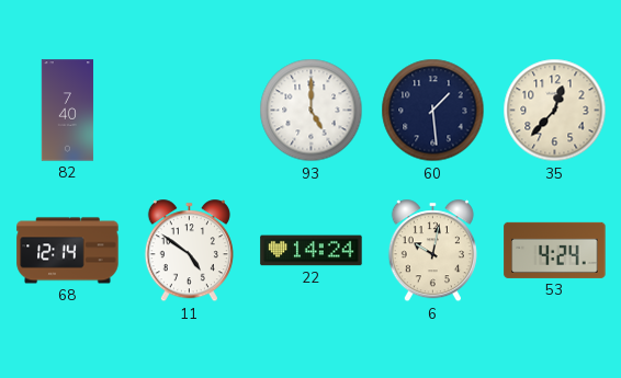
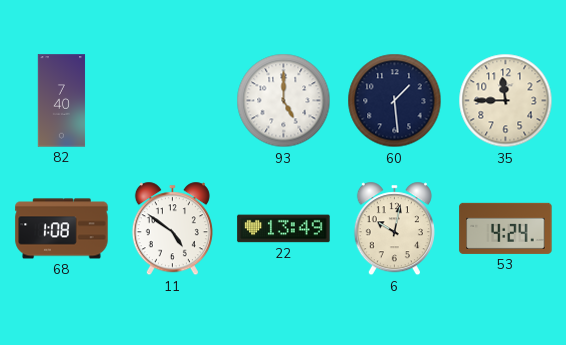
35: 12:37 -> 11:45 (506, 101)
68: 12:14 -> 1:08 (62, 229)
22: 14:24 -> 13:49 (284, 229)
